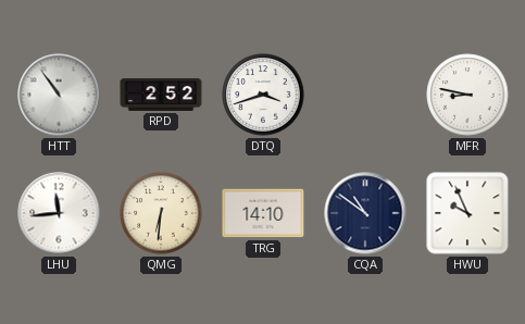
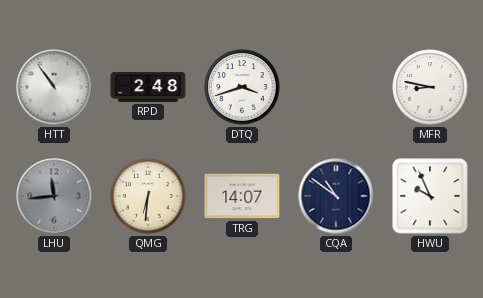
RPD: 2:52 -> 2:48 (148, 87)
LHU dial: white -> grey (54, 196)
TRG: 14:10 -> 14:07 (242, 196)
